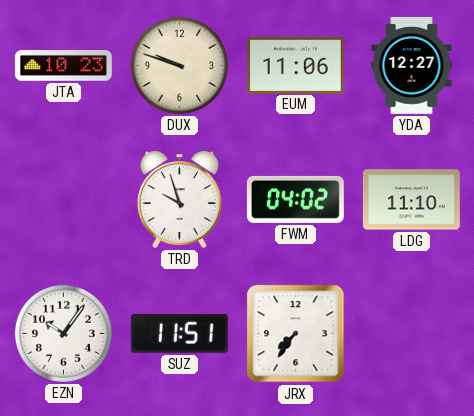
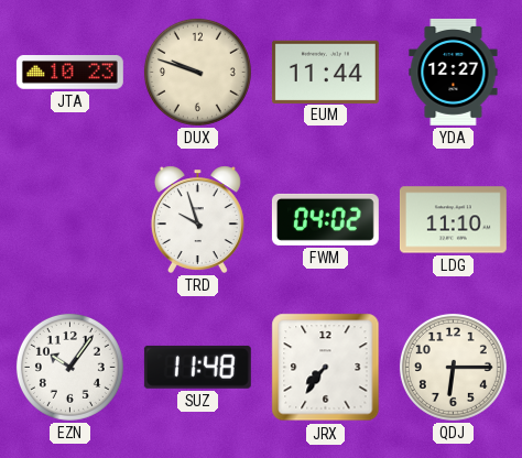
EUM: 11:06 -> 11:44 (325, 72)
SUZ: 11:51 -> 11:48 (197, 367)
QDJ: none -> 6:15 (453, 367)
